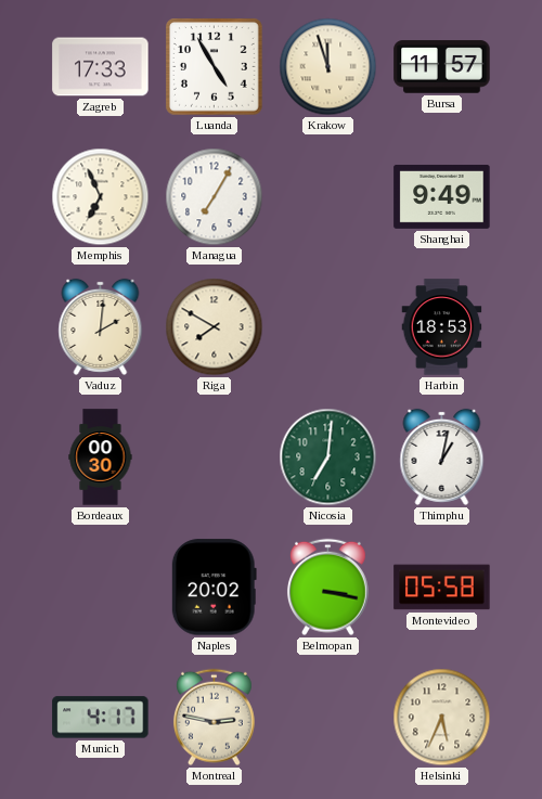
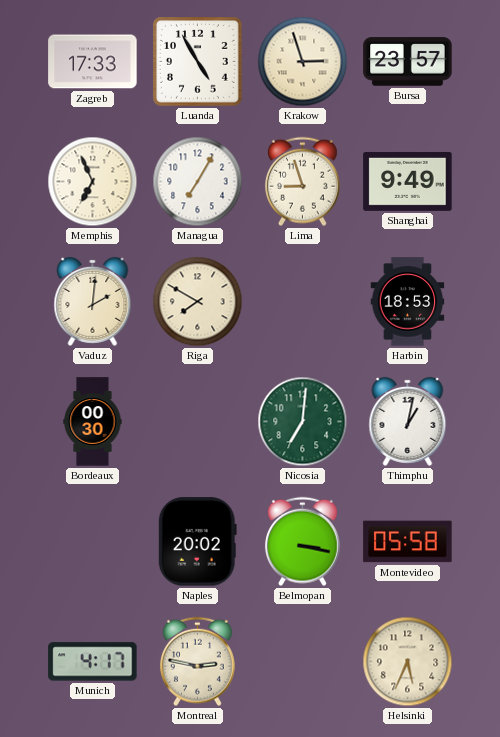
Krakow: 11:57 -> 2:57 (303, 62)
Bursa: 11:57 -> 23:57 (408, 62)
Lima: none -> 8:57 (302, 182)
